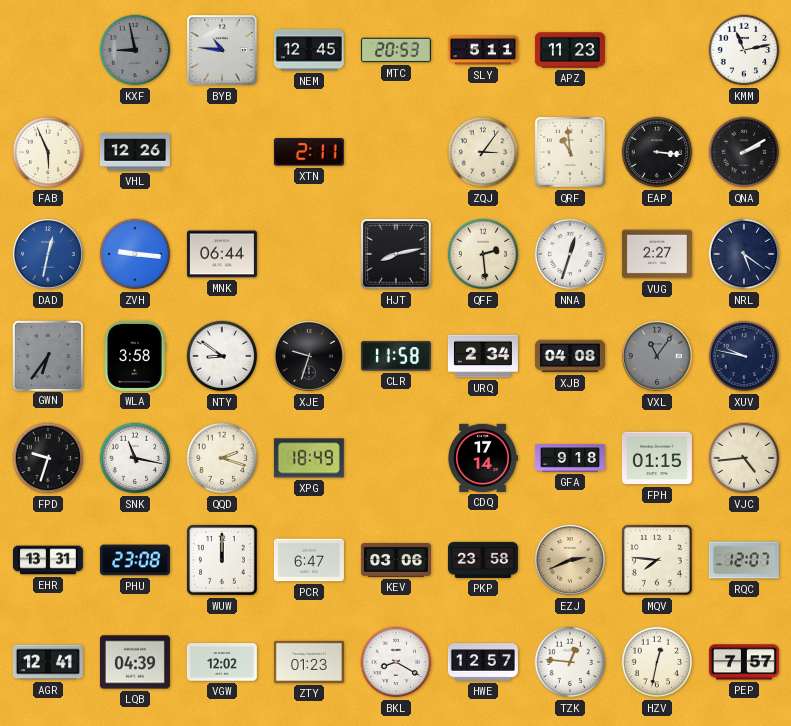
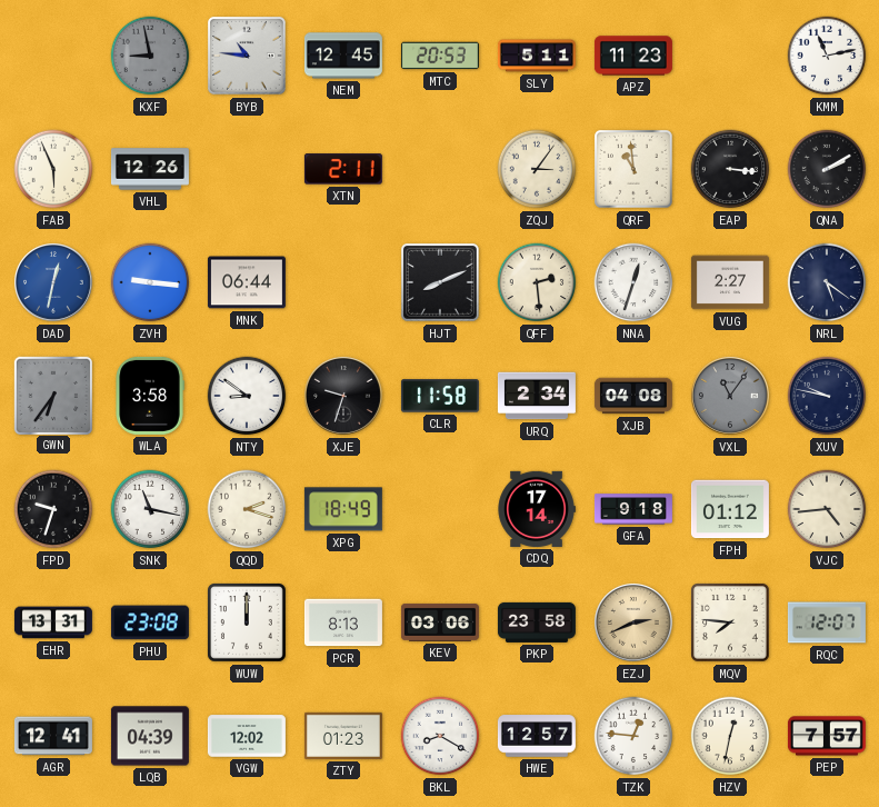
HJT: 8:13 -> 8:11 (441, 283)
FPH: 01:15 -> 01:12 (730, 509)
PCR: 6:47 -> 8:13 (343, 622)
